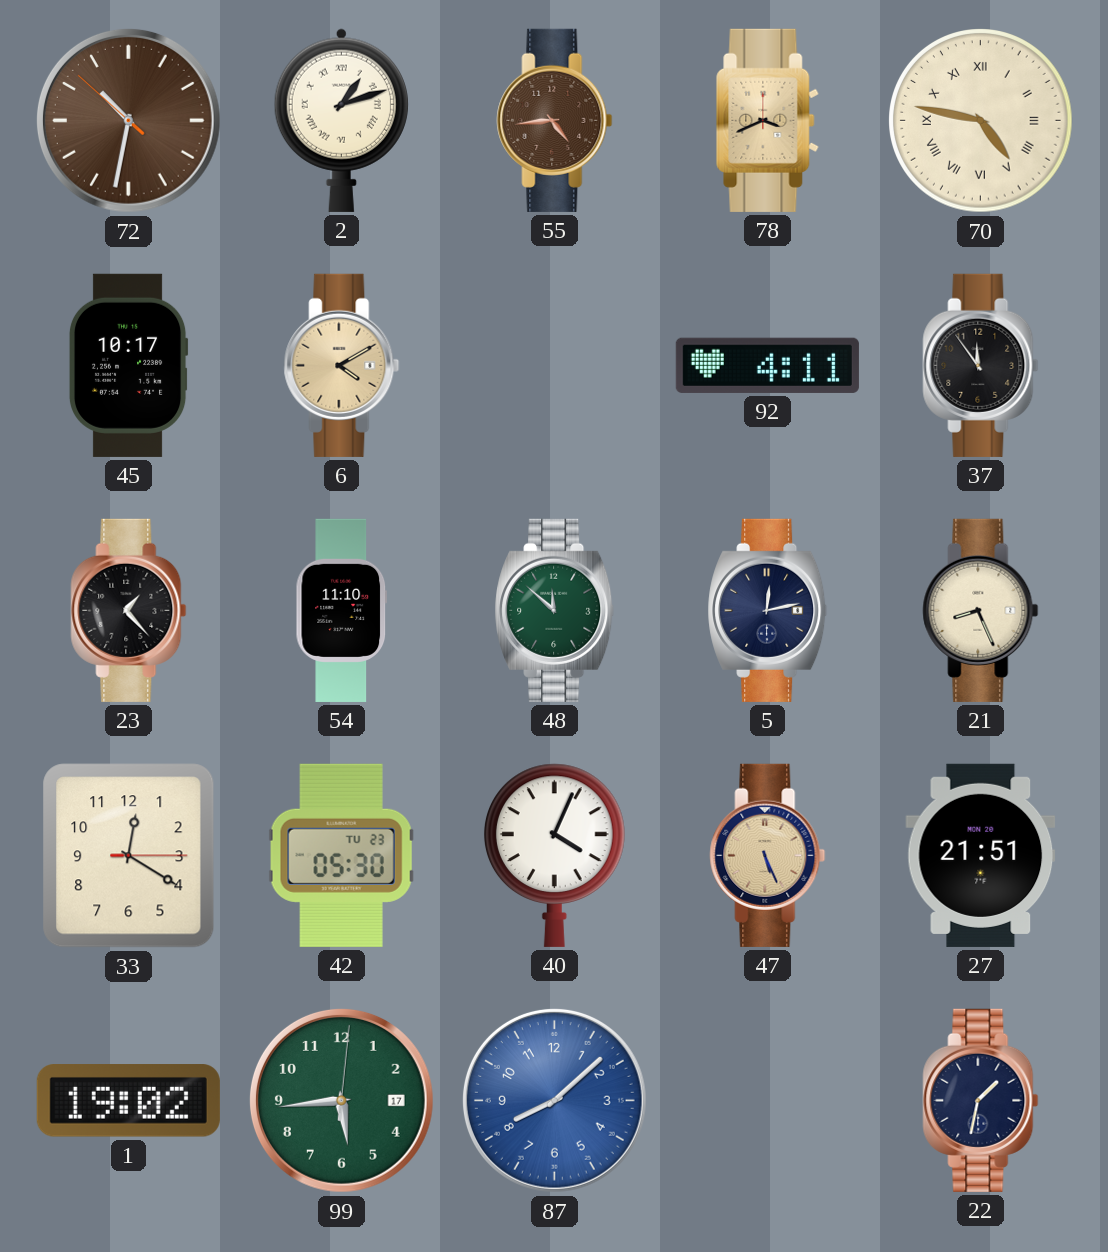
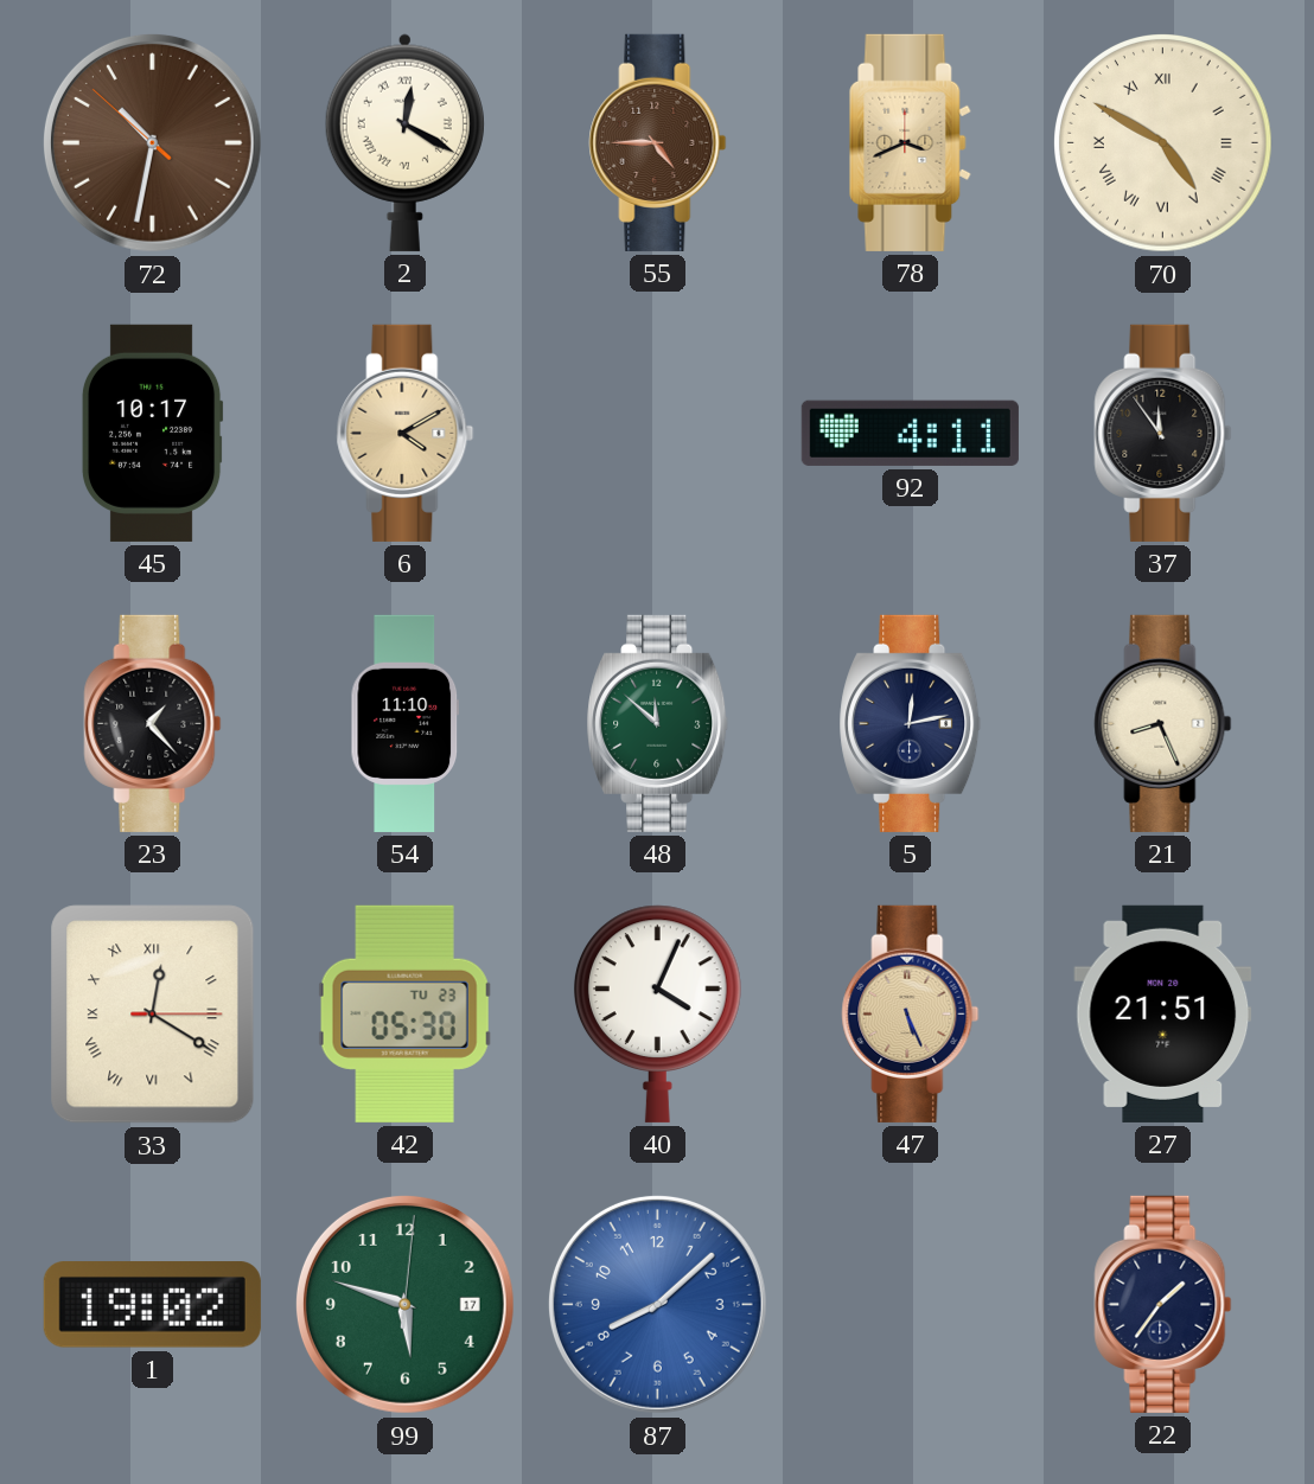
2: 1:12 -> 12:20 (404, 142)
55: 4:44 -> 4:45 (658, 142)
70: 4:47 -> 4:50 (1163, 143)
33 numerals: Arabic -> Roman (153, 1015)
99: 5:44 -> 5:48 (404, 1304)
22: 1:32 -> 1:36 (1163, 1304)
